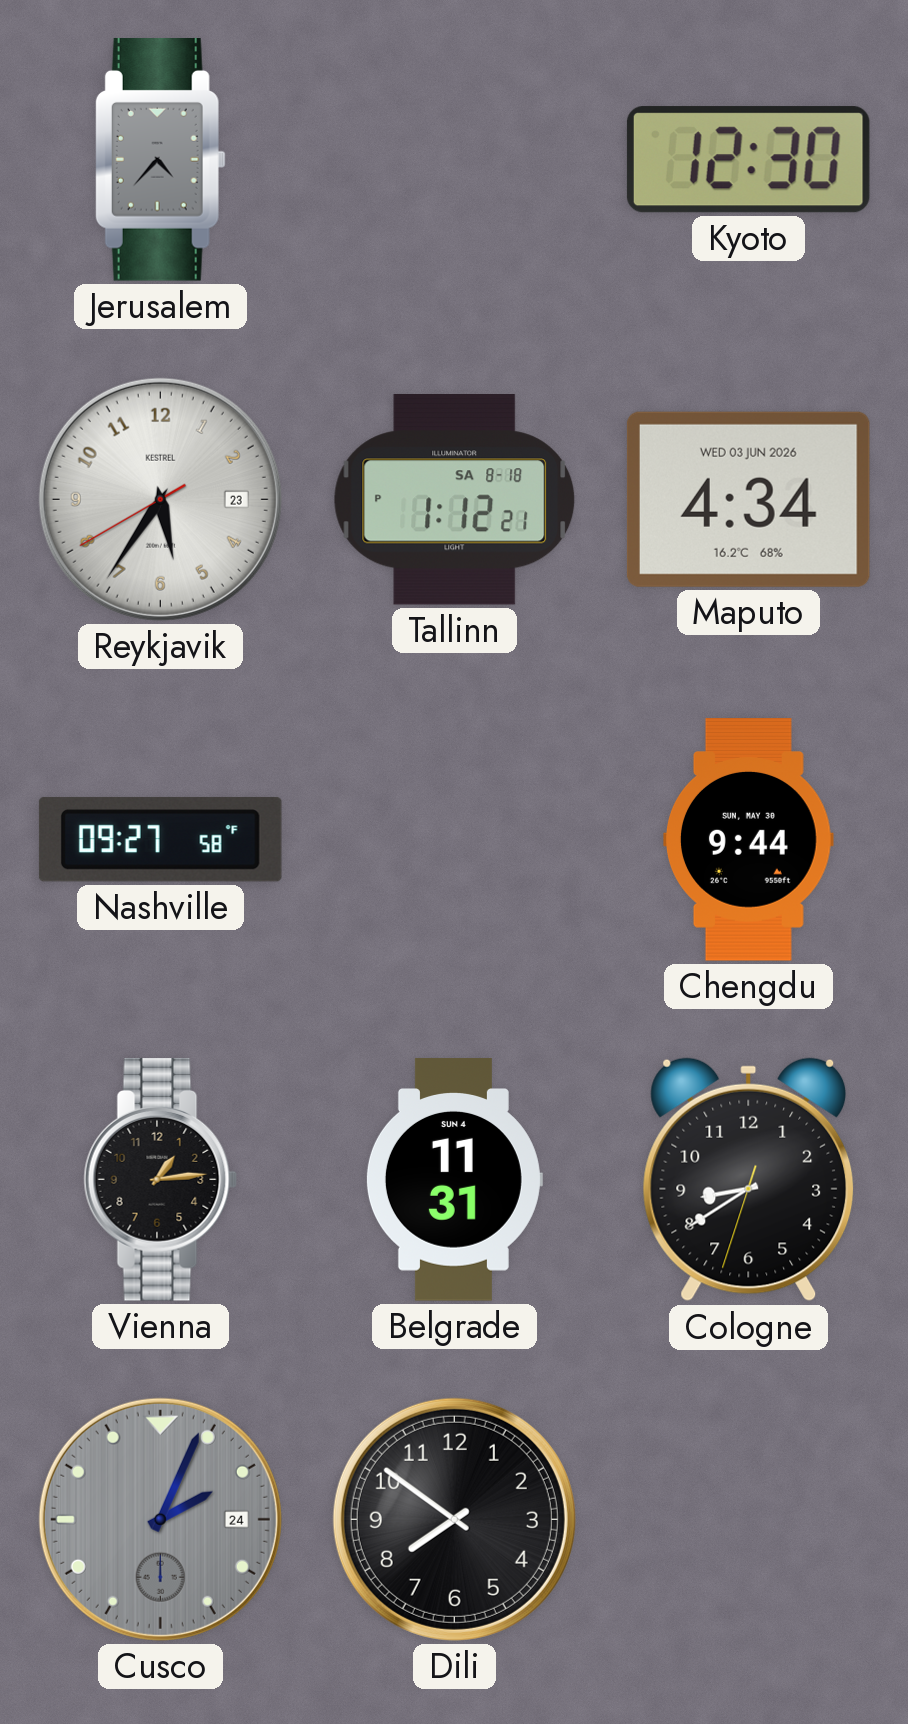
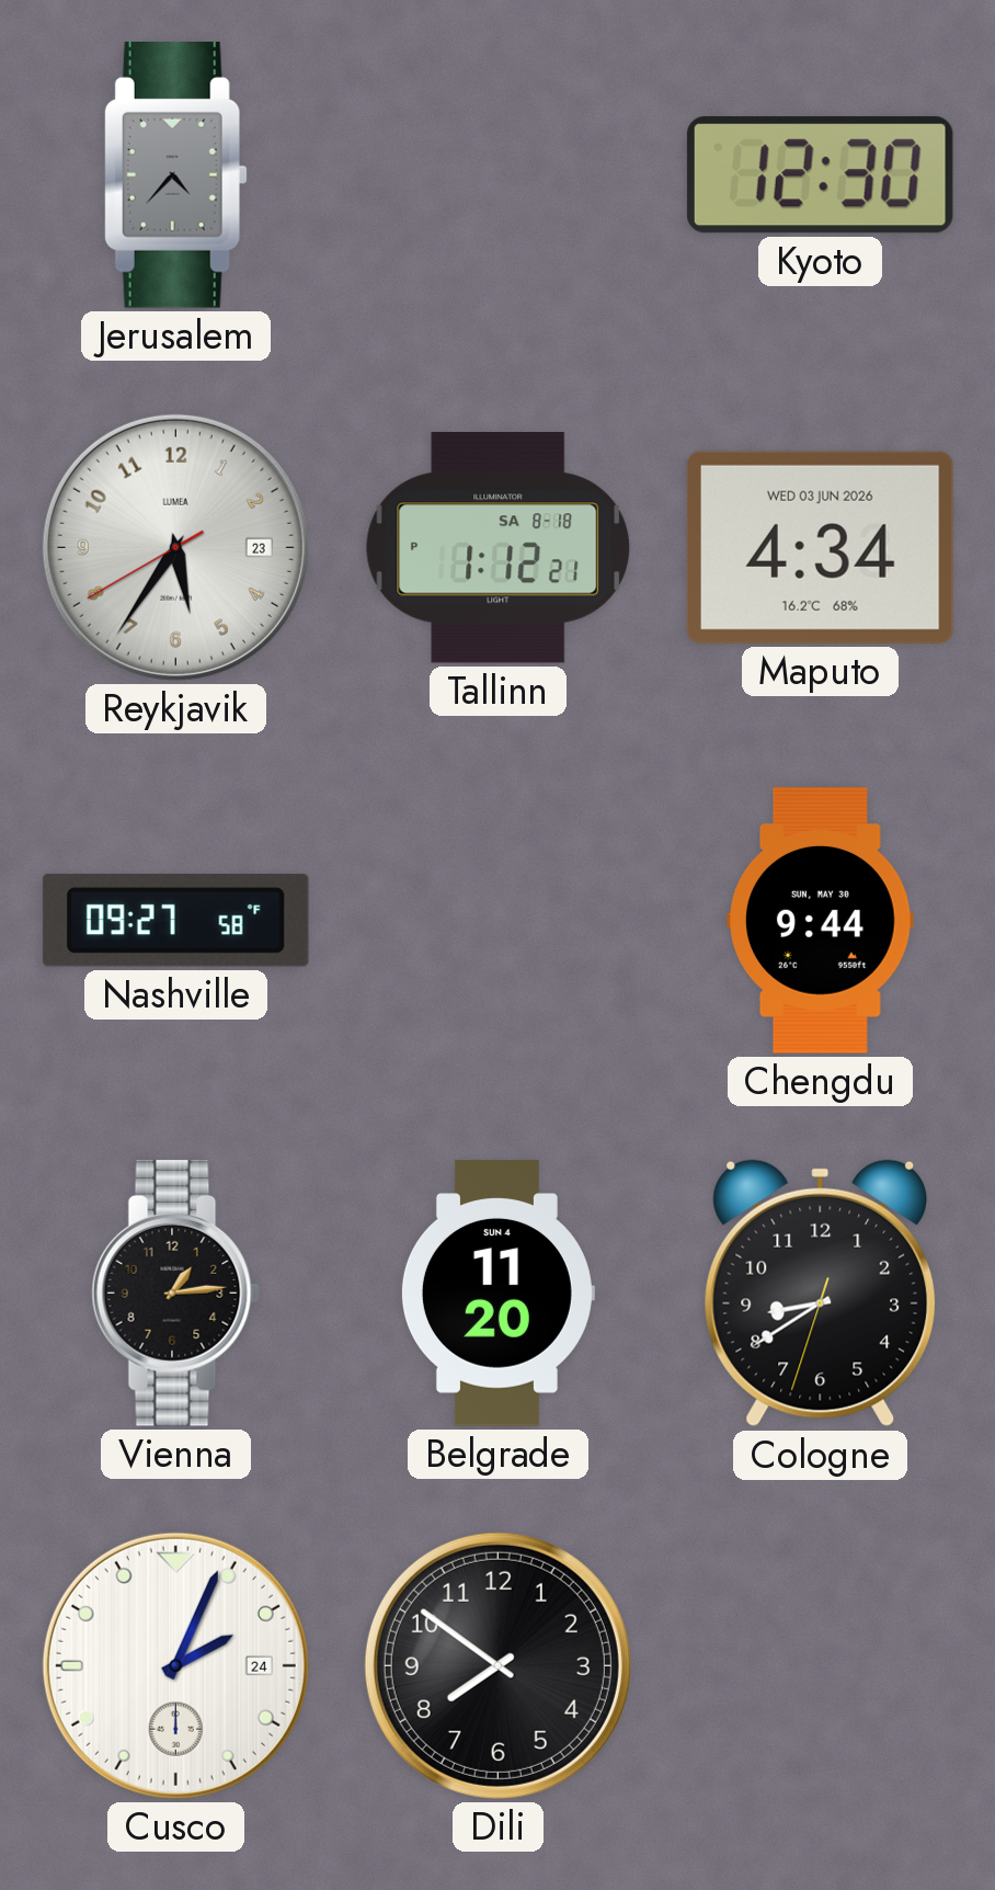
Reykjavik brand: KESTREL -> LUMEA (175, 547)
Belgrade: 11:31 -> 11:20 (497, 1294)
Cusco dial: grey -> white (175, 1665)
